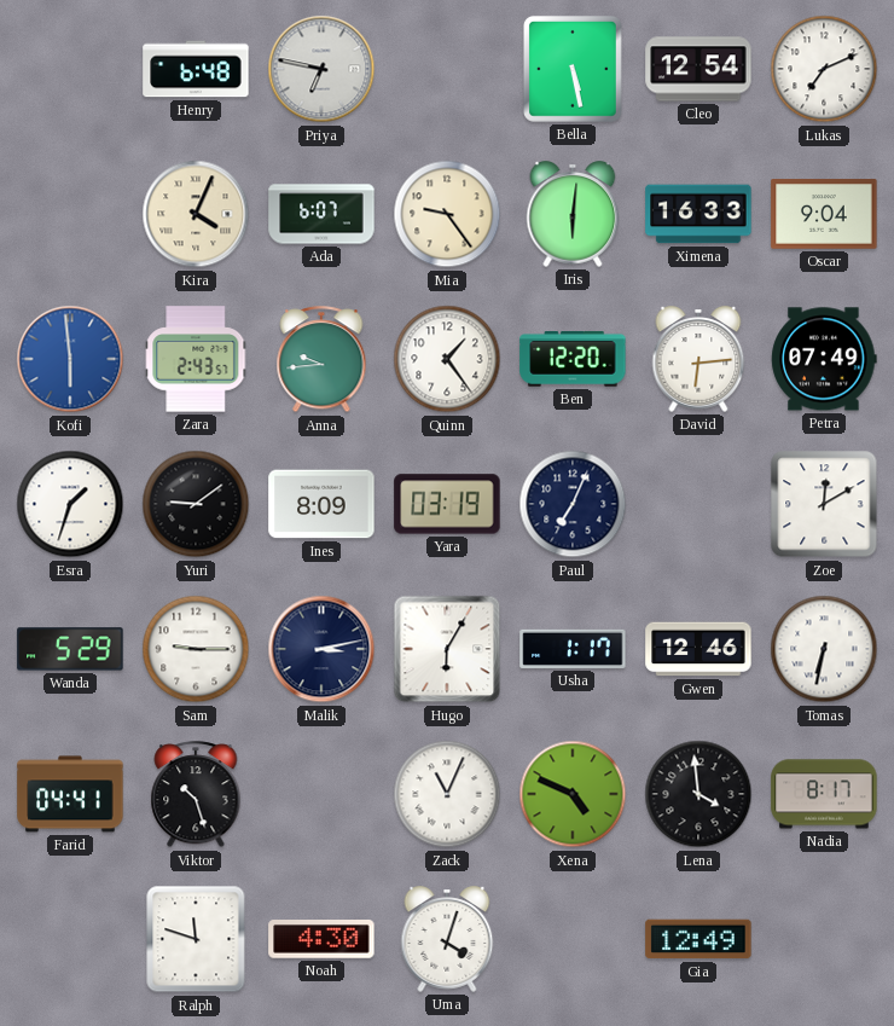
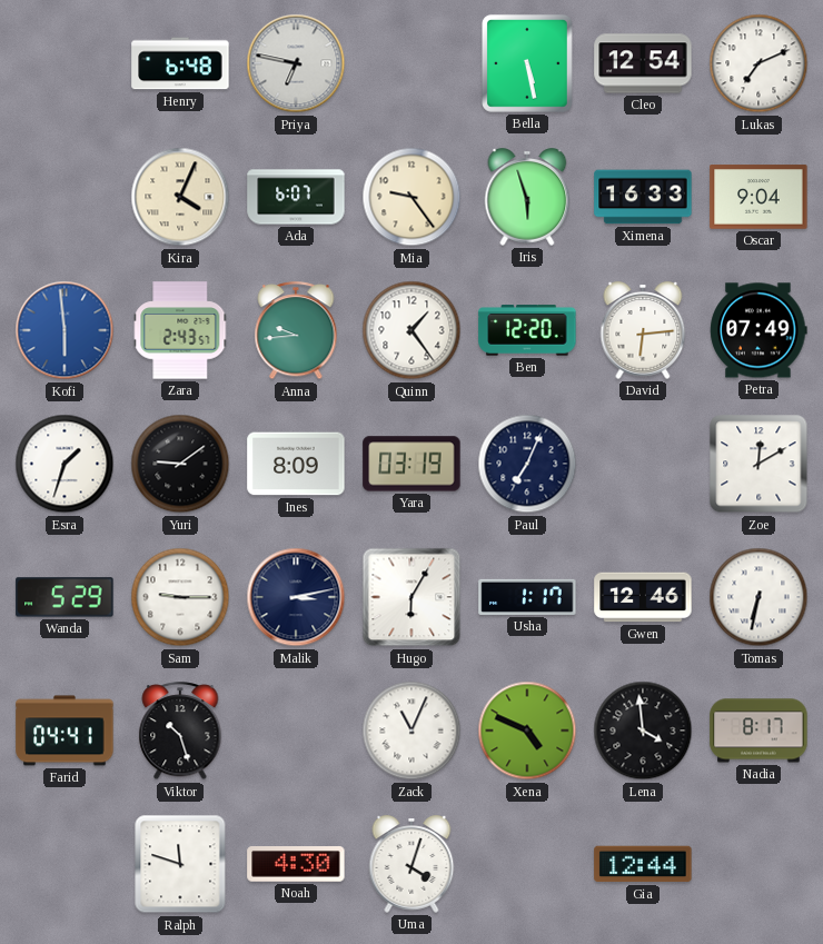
Iris: 6:01 -> 5:57 (527, 197)
Gia: 12:49 -> 12:44 (643, 864)
